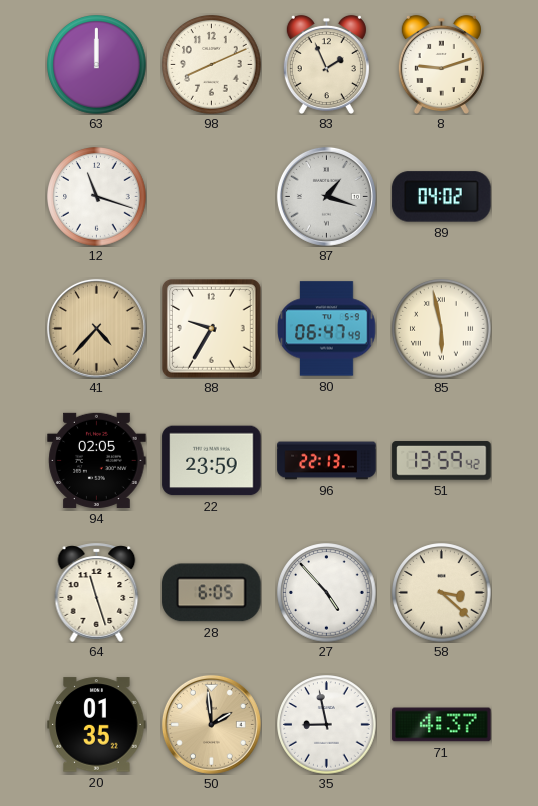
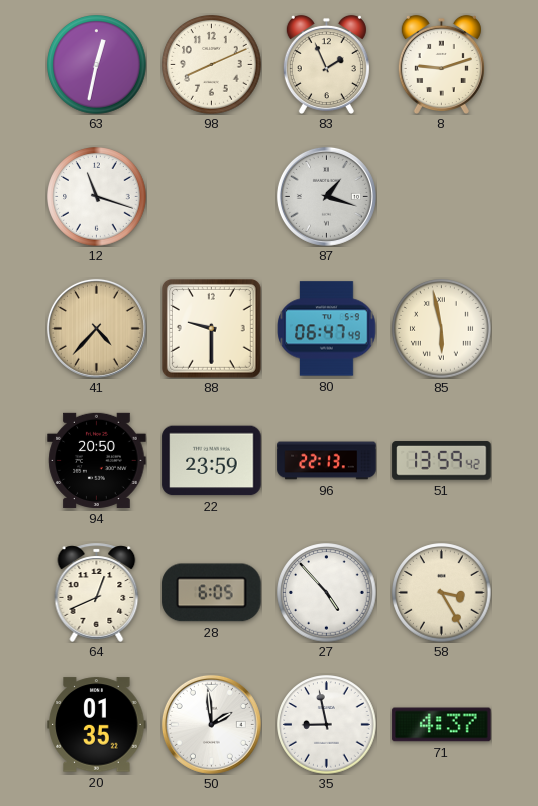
63: 12:00 -> 12:32 (97, 65)
89: 04:02 -> none (442, 197)
88: 9:35 -> 9:30 (211, 328)
94: 02:05 -> 20:50 (97, 460)
64: 11:27 -> 12:41 (97, 592)
58: 3:22 -> 3:25 (442, 593)
50 dial: champagne -> white (211, 724)
